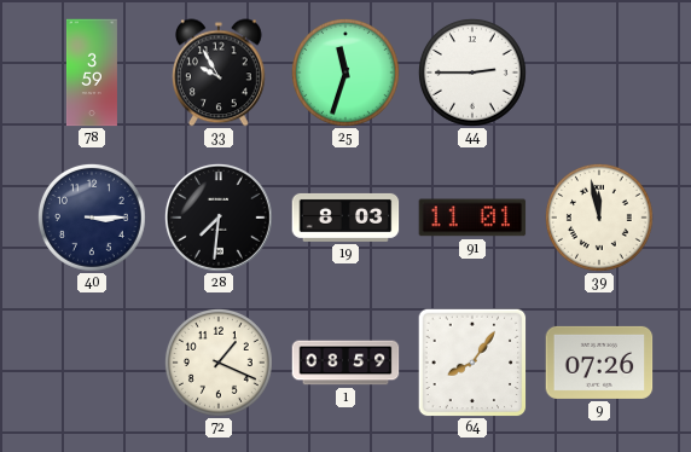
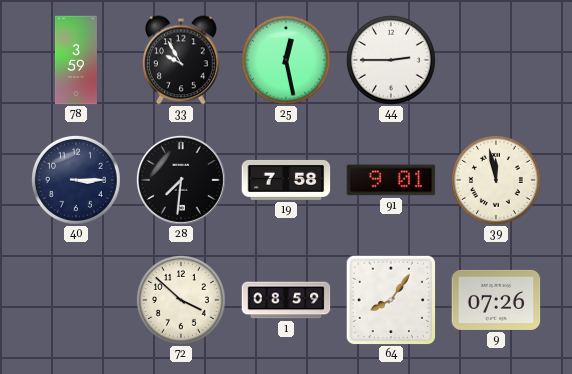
25: 11:33 -> 12:28 (286, 60)
19: 8:03 -> 7:58 (286, 180)
91: 11:01 -> 9:01 (391, 180)
72: 1:19 -> 3:52 (181, 300)
